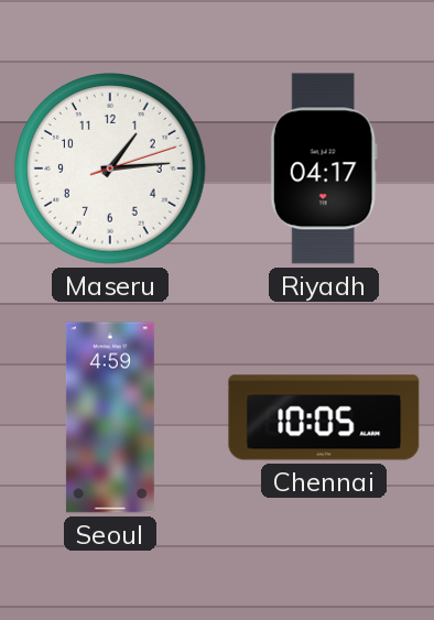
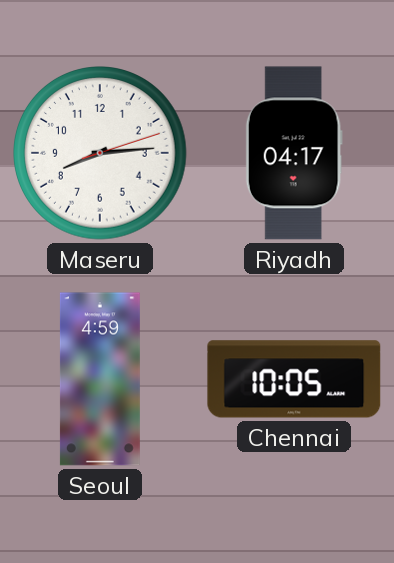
Maseru: 1:14 -> 8:14 (101, 154)
